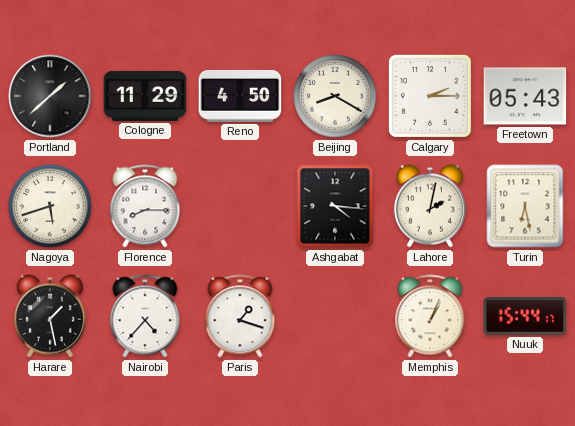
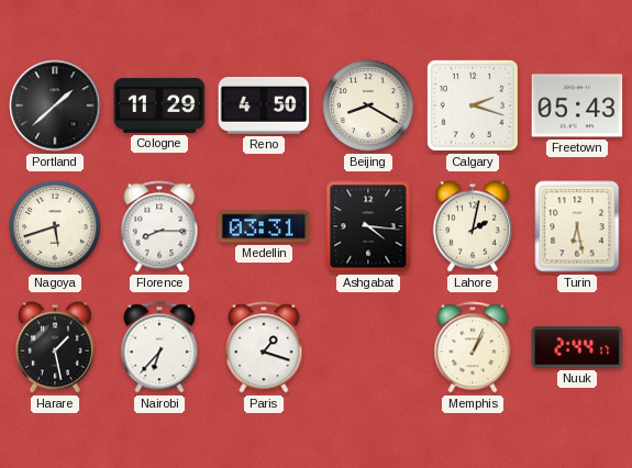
Calgary: 2:15 -> 2:18 (473, 105)
Medellin: none -> 03:31 (264, 226)
Nairobi: 4:37 -> 6:37 (159, 347)
Nuuk: 15:44 -> 2:44 (577, 347)
